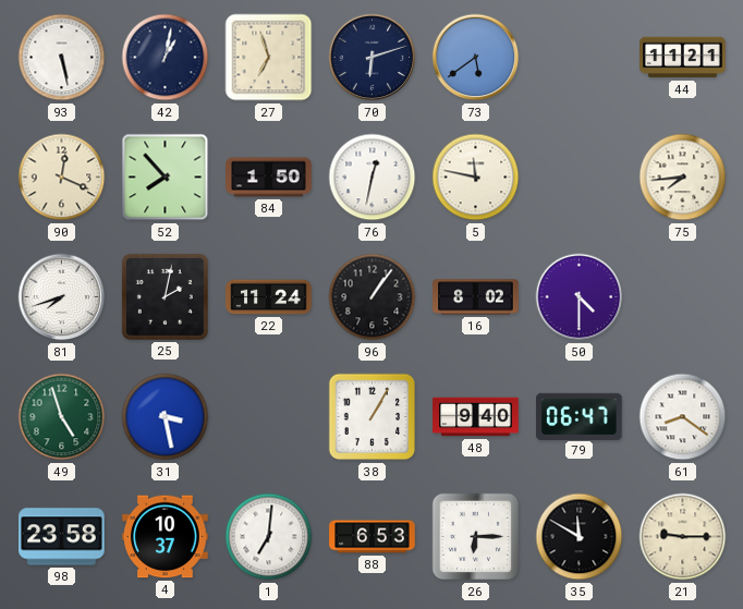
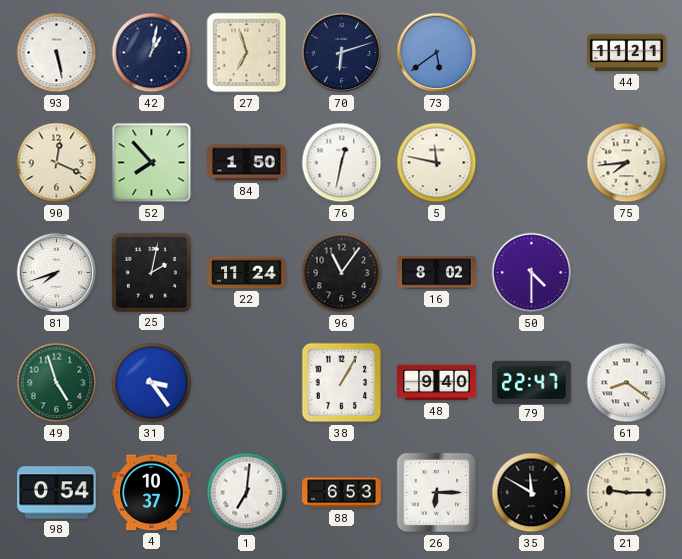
96: 1:06 -> 11:06 (342, 273)
31: 3:28 -> 3:24 (152, 383)
79: 06:47 -> 22:47 (532, 382)
98: 23:58 -> 0:54 (57, 493)
